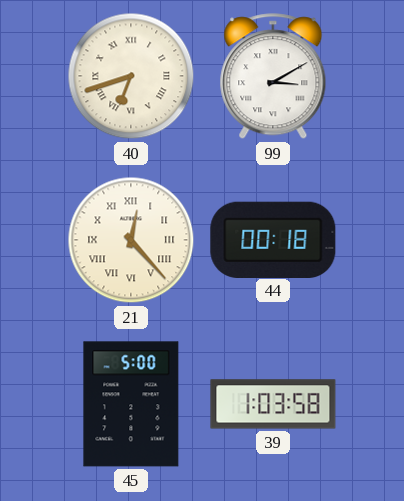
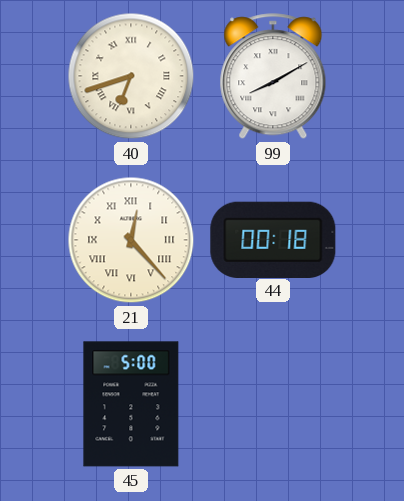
99: 3:10 -> 8:10 (273, 77)
39: 1:03 -> none (273, 404)
